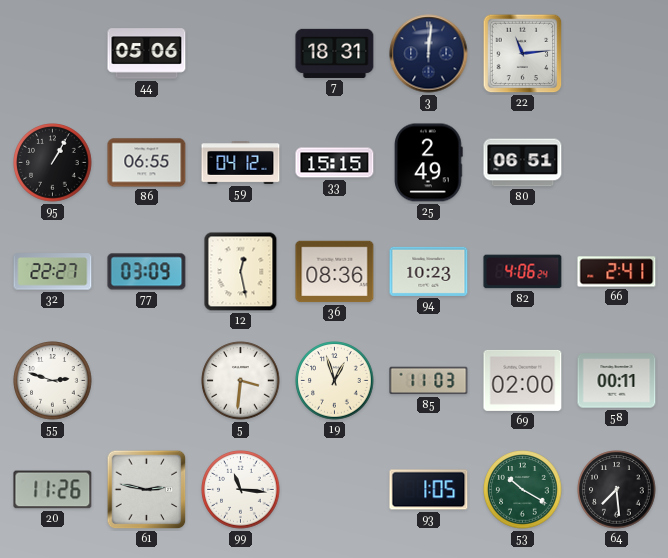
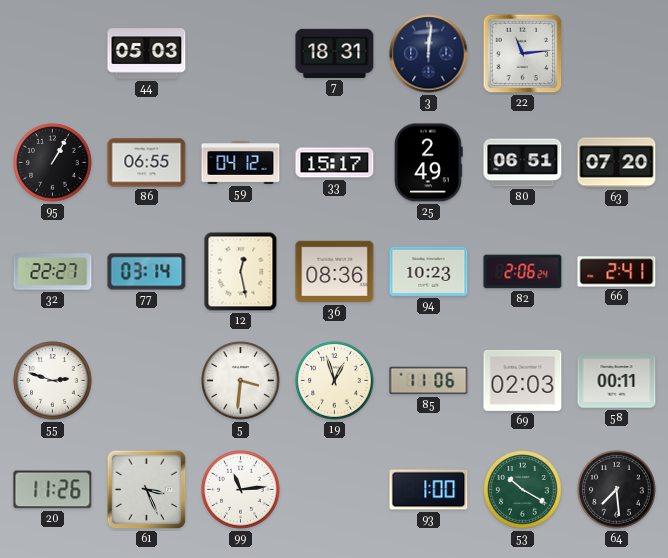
44: 05:06 -> 05:03 (147, 54)
33: 15:15 -> 15:17 (335, 163)
63: none -> 07:20 (617, 163)
77: 03:09 -> 03:14 (147, 272)
82: 4:06 -> 2:06 (523, 272)
85: 11:03 -> 11:06 (429, 381)
69: 02:00 -> 02:03 (523, 380)
61: 2:47 -> 3:26 (147, 490)
99: 11:16 -> 11:14 (241, 490)
93: 1:05 -> 1:00 (429, 490)
